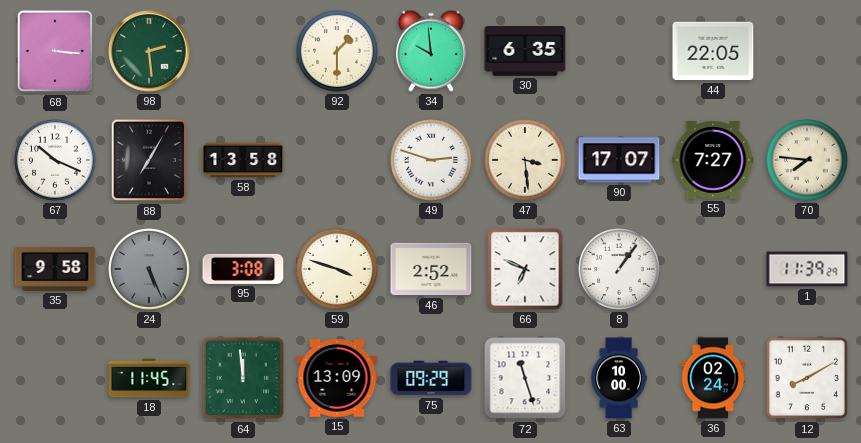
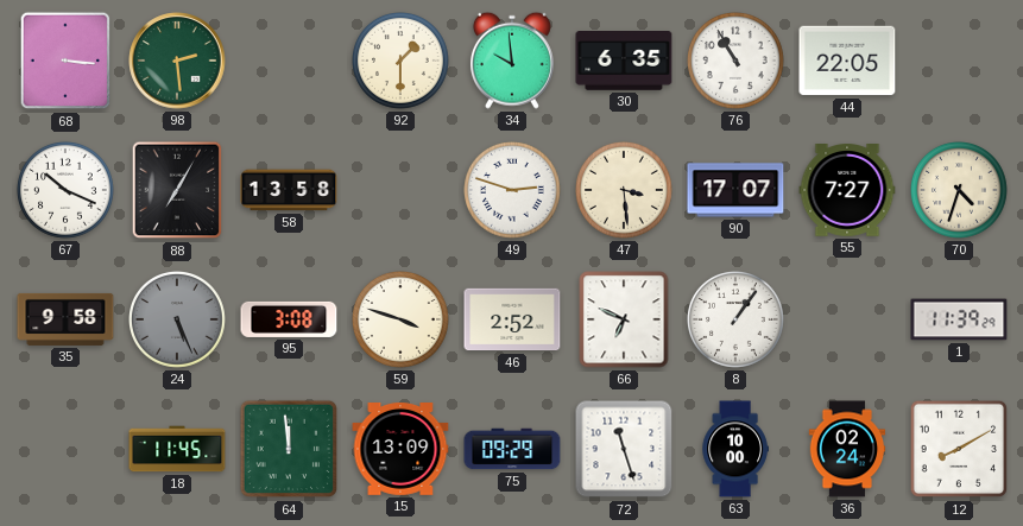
76: none -> 10:55 (737, 62)
70: 7:46 -> 4:33 (960, 191)
